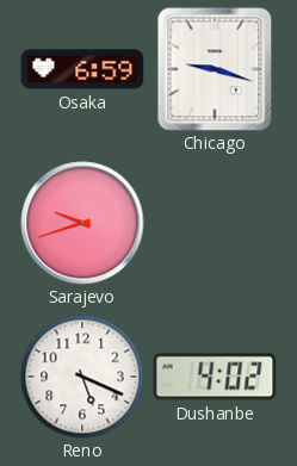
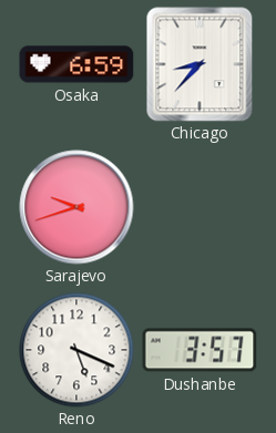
Chicago: 9:18 -> 8:37 (200, 64)
Dushanbe: 4:02 -> 3:57 (200, 350)
